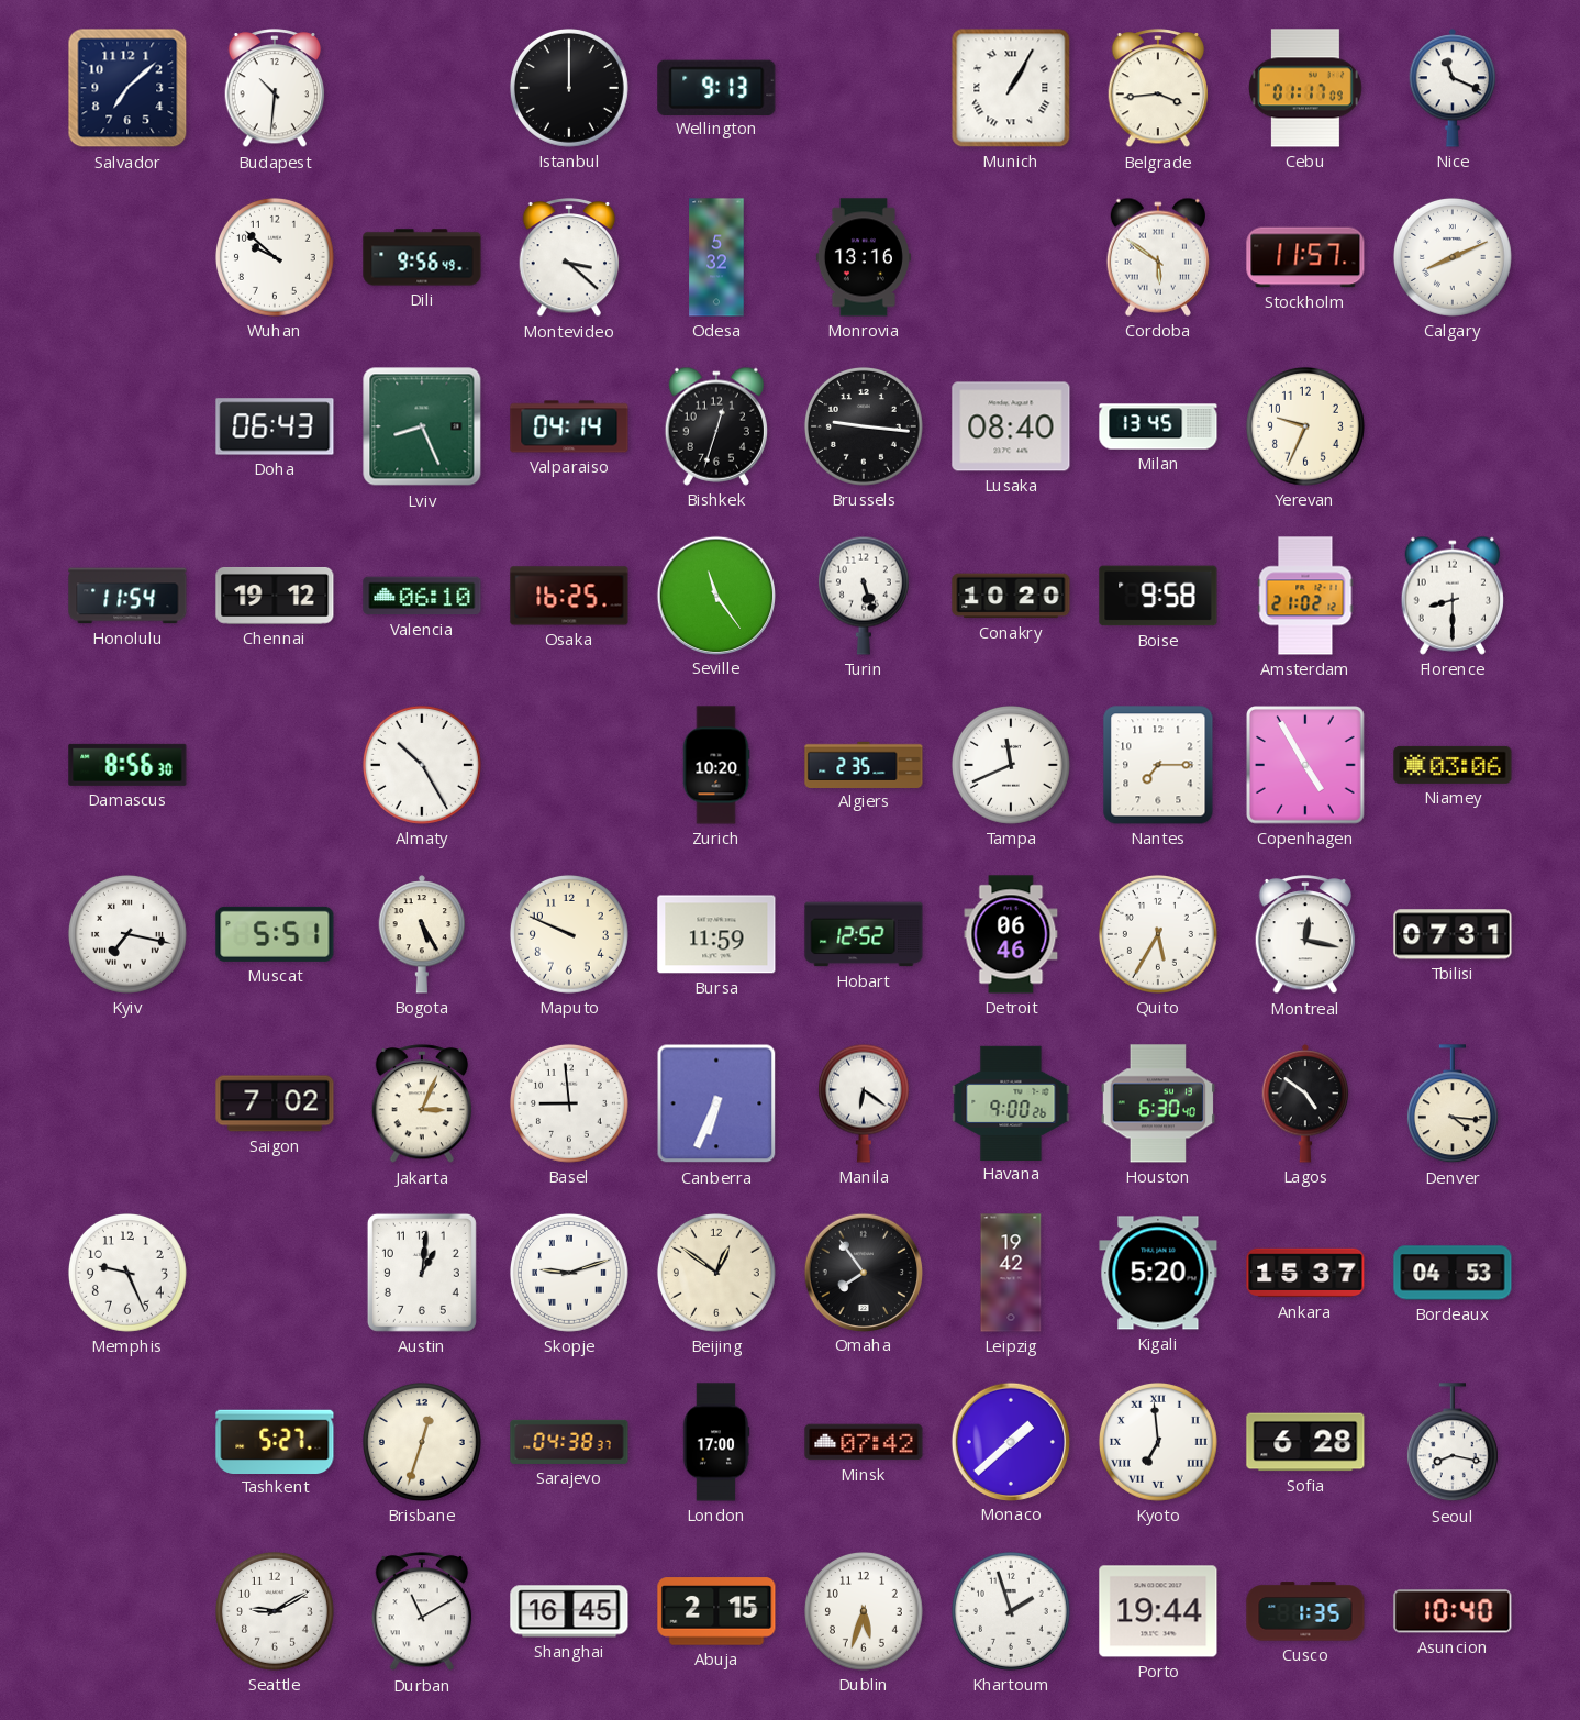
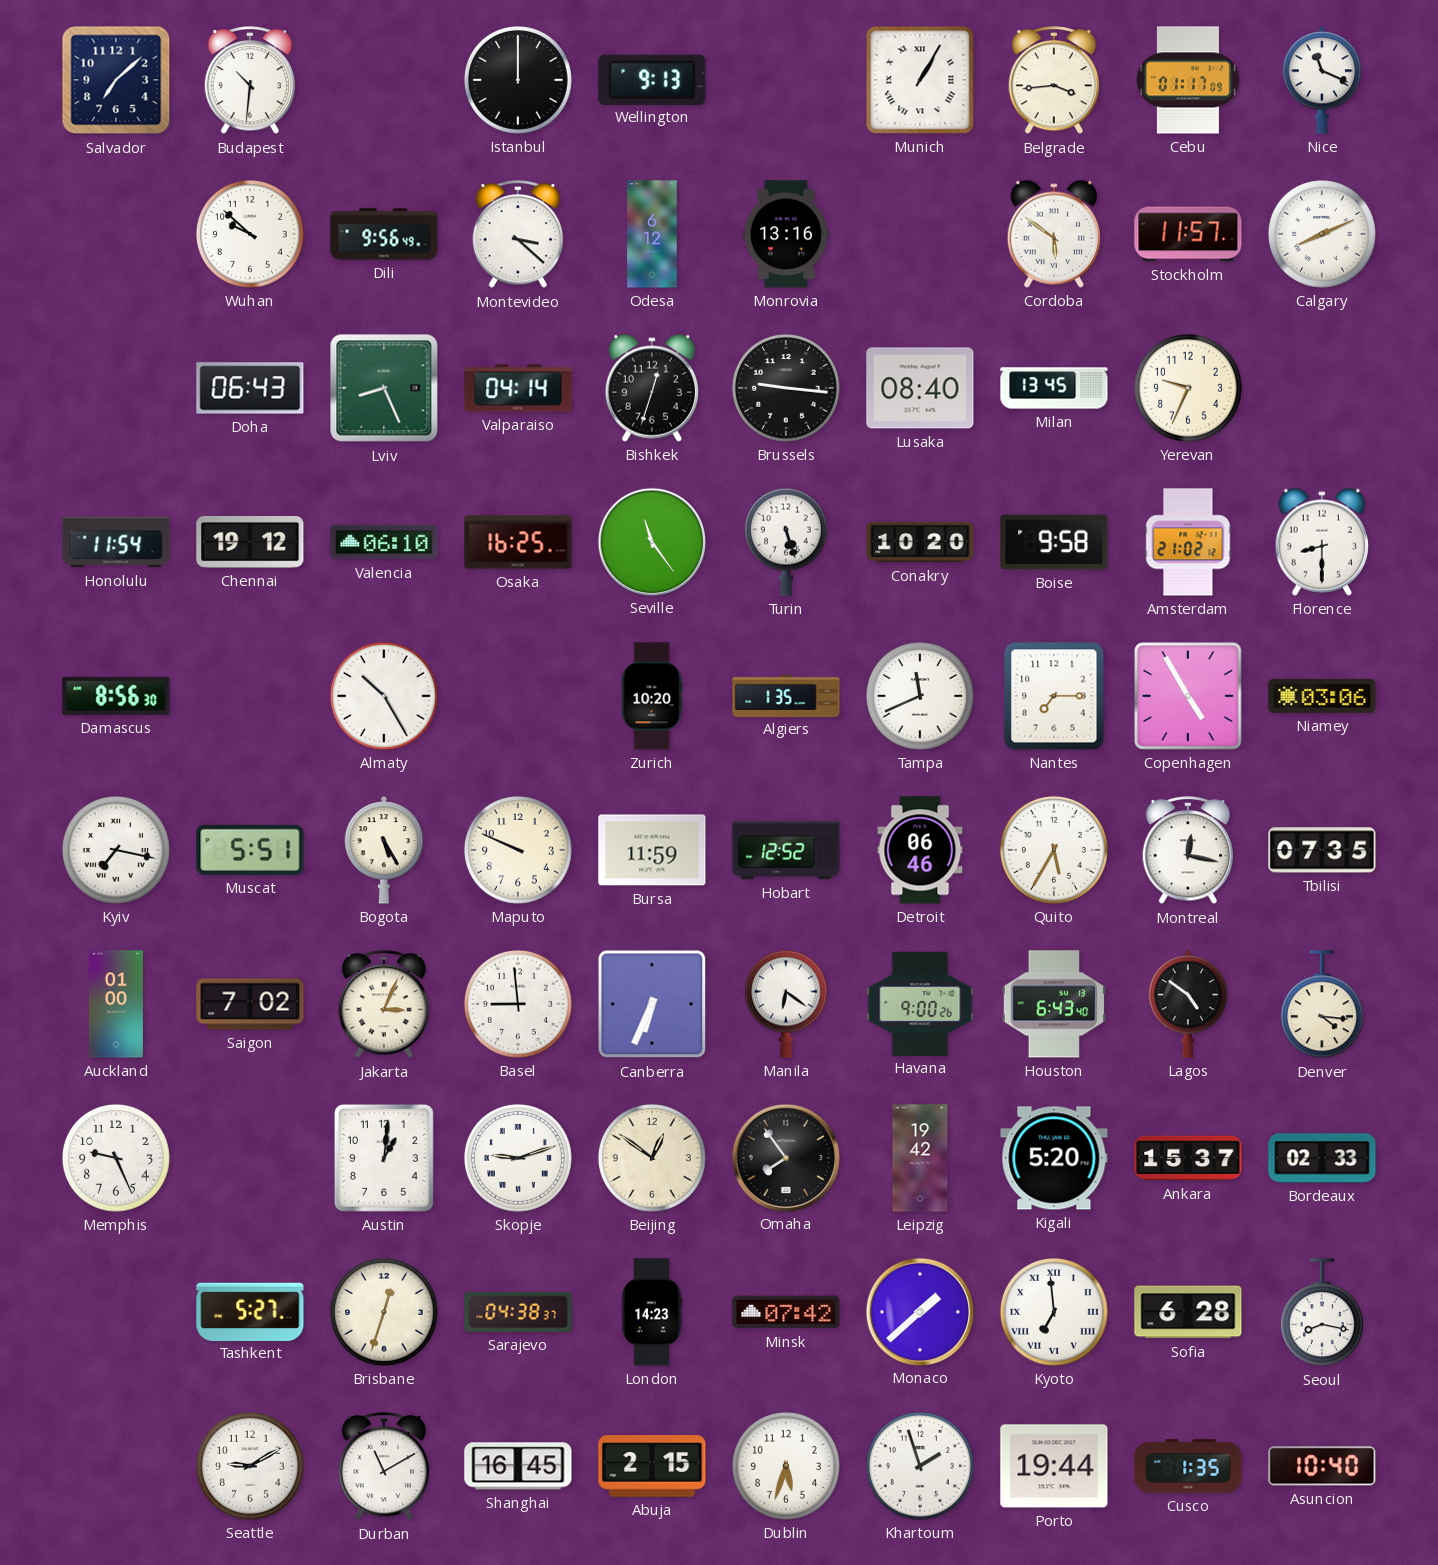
Odesa: 5:32 -> 6:12 (652, 234)
Algiers: 2:35 -> 1:35 (786, 695)
Tbilisi: 07:31 -> 07:35 (1322, 850)
Auckland: none -> 01:00 (116, 1004)
Houston: 6:30 -> 6:43 (1053, 1004)
Bordeaux: 04:53 -> 02:33 (1322, 1158)
London: 17:00 -> 14:23 (652, 1312)
